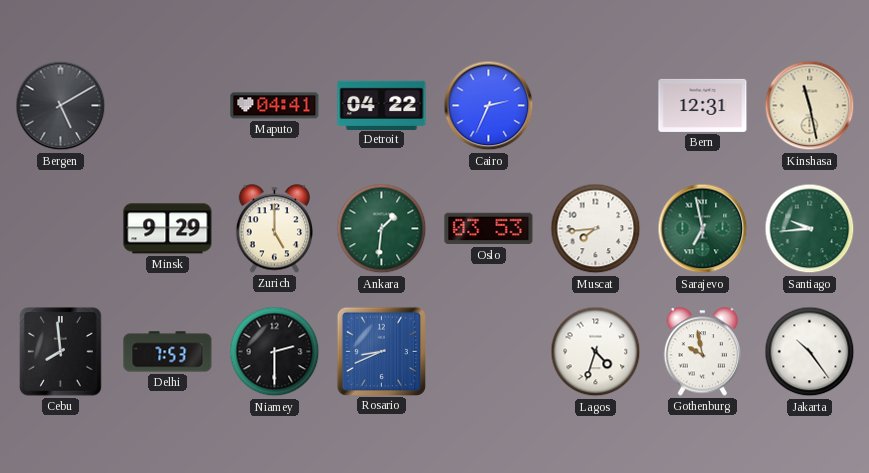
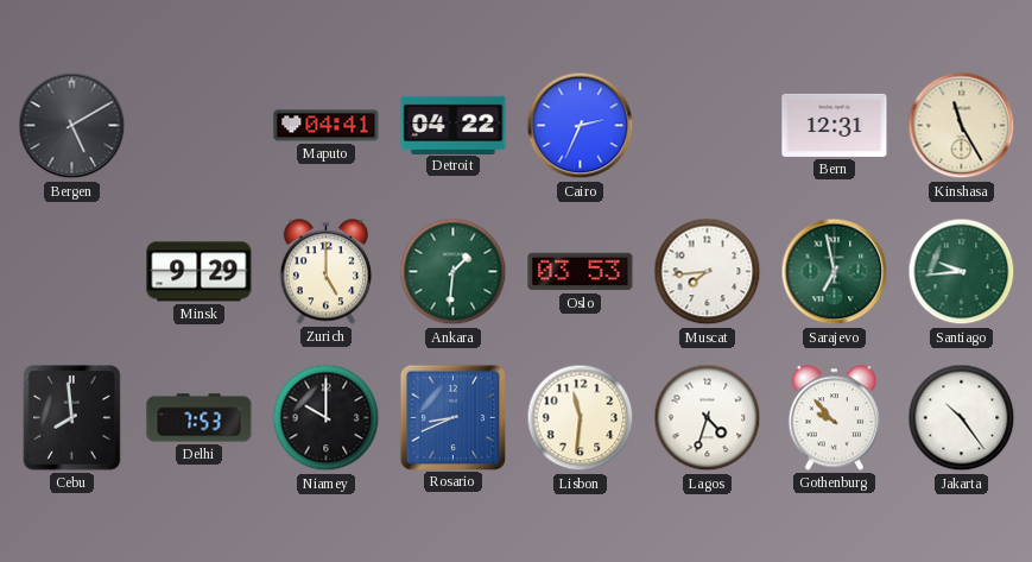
Kinshasa: 11:28 -> 11:25 (962, 126)
Niamey: 2:30 -> 10:00 (327, 418)
Lisbon: none -> 11:31 (581, 418)
Gothenburg: 9:58 -> 9:53 (834, 418)
